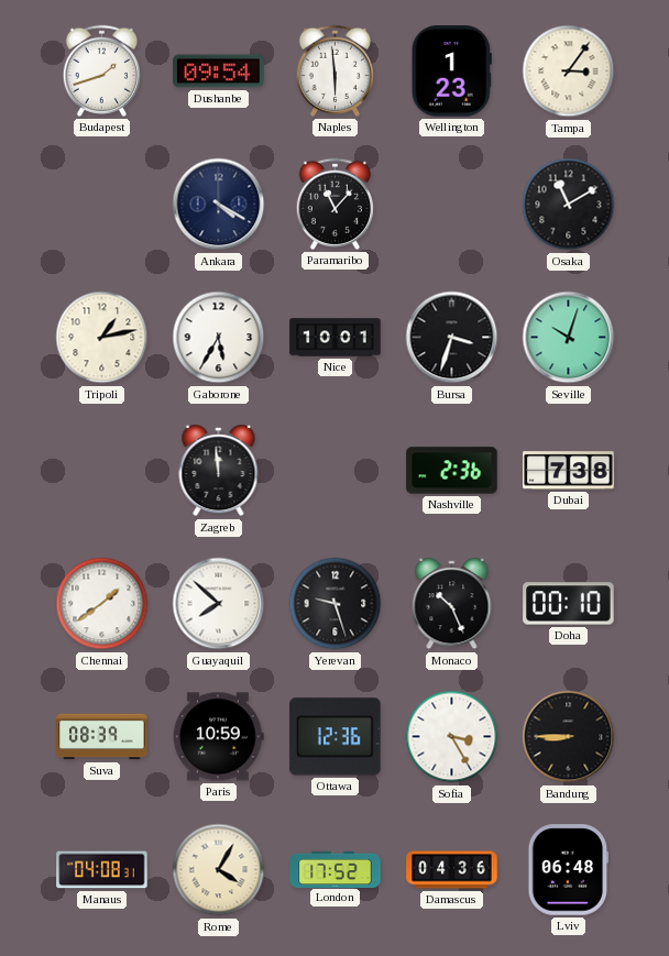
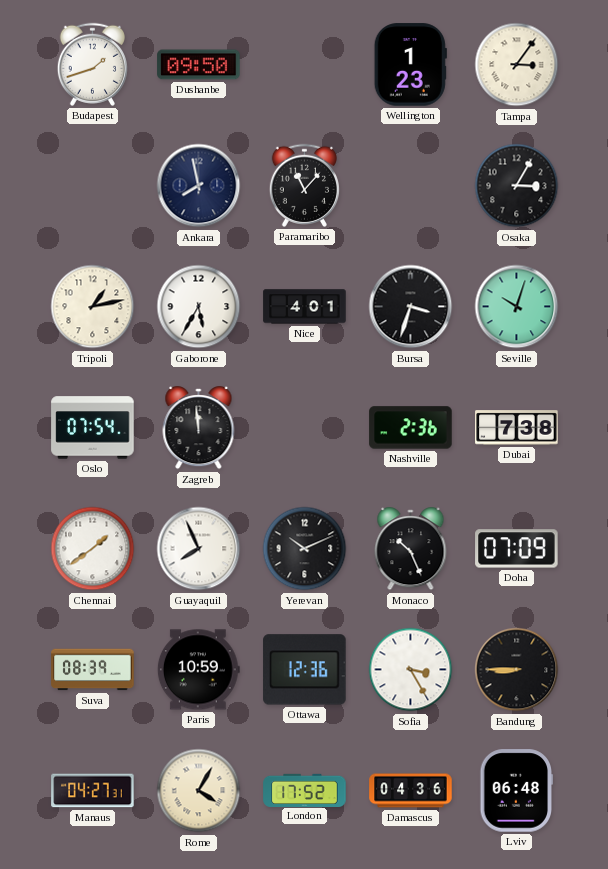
Dushanbe: 09:54 -> 09:50 (199, 65)
Naples: 5:59 -> none (334, 70)
Ankara: 4:20 -> 7:58 (199, 186)
Osaka: 11:10 -> 3:05 (517, 186)
Nice: 10:01 -> 4:01 (305, 307)
Oslo: none -> 07:54 (93, 428)
Guayaquil: 7:52 -> 7:56 (199, 549)
Yerevan: 9:27 -> 10:11 (305, 549)
Doha: 00:10 -> 07:09 (517, 549)
Manaus: 04:08 -> 04:27 (93, 791)
